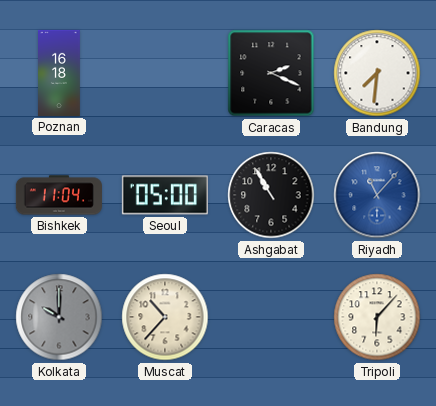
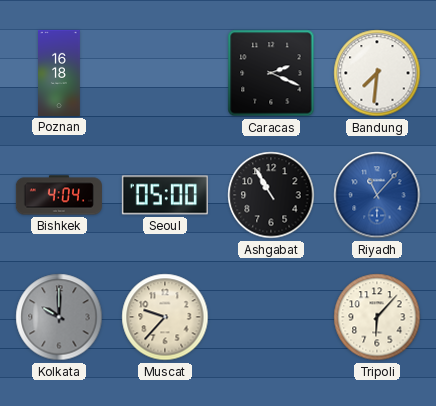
Bishkek: 11:04 -> 4:04 (59, 195)
Muscat: 10:37 -> 9:37 (165, 317)
